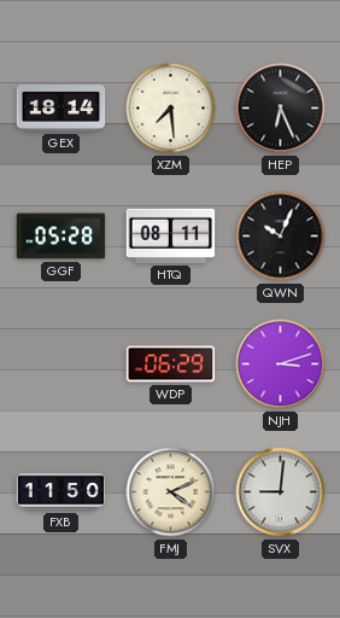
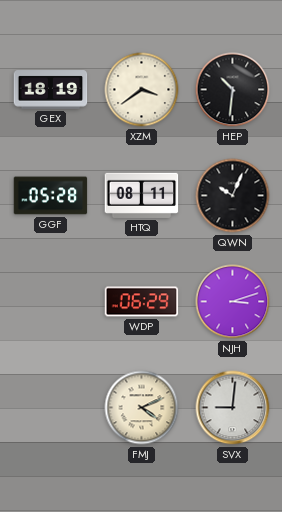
GEX: 18:14 -> 18:19 (51, 90)
XZM: 7:29 -> 3:39 (142, 90)
HEP: 6:26 -> 10:31 (233, 90)
FXB: 11:50 -> none (61, 492)
